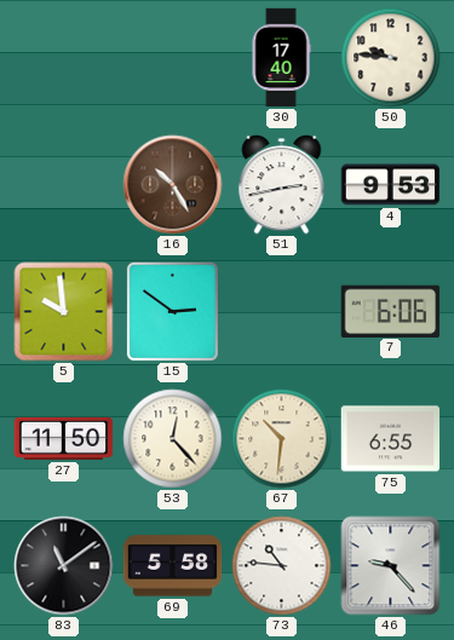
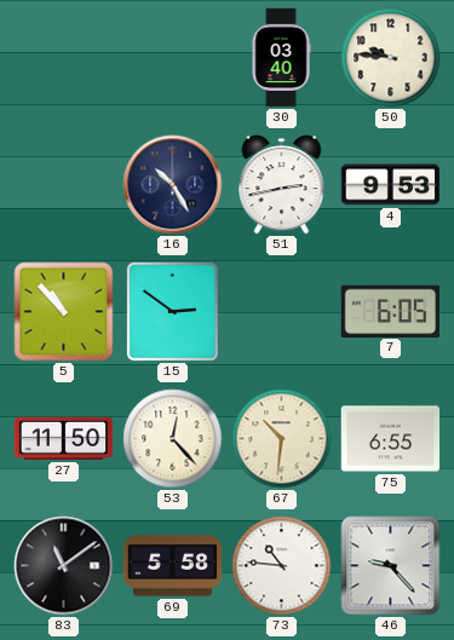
30: 17:40 -> 03:40 (281, 58)
16 dial: brown -> navy (173, 185)
5: 9:59 -> 10:53 (64, 312)
7: 6:06 -> 6:05 (390, 311)
